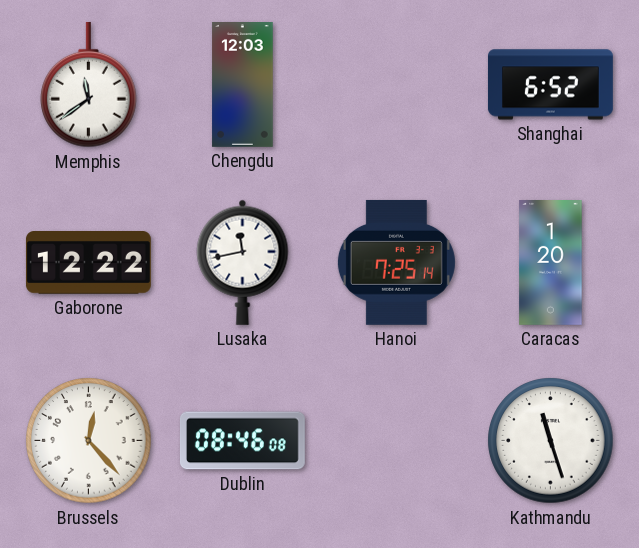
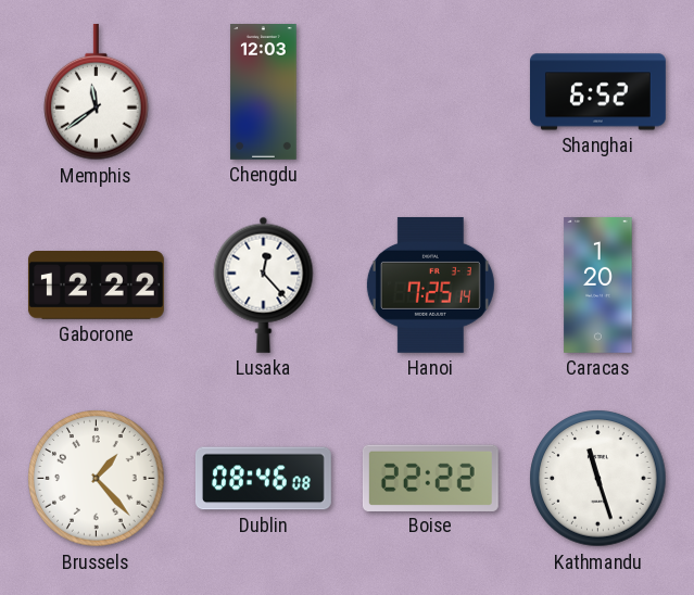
Lusaka: 11:43 -> 12:23 (264, 284)
Brussels: 12:23 -> 1:23 (97, 479)
Boise: none -> 22:22 (430, 478)
